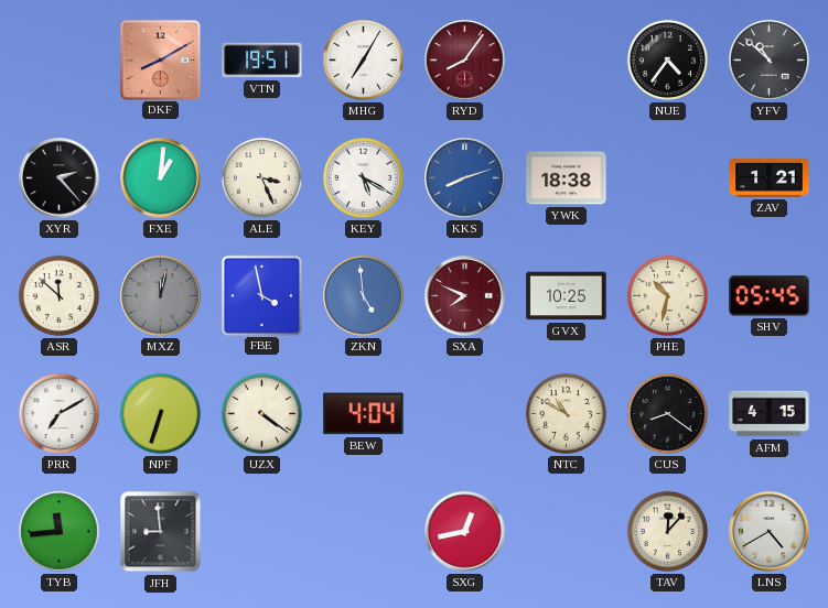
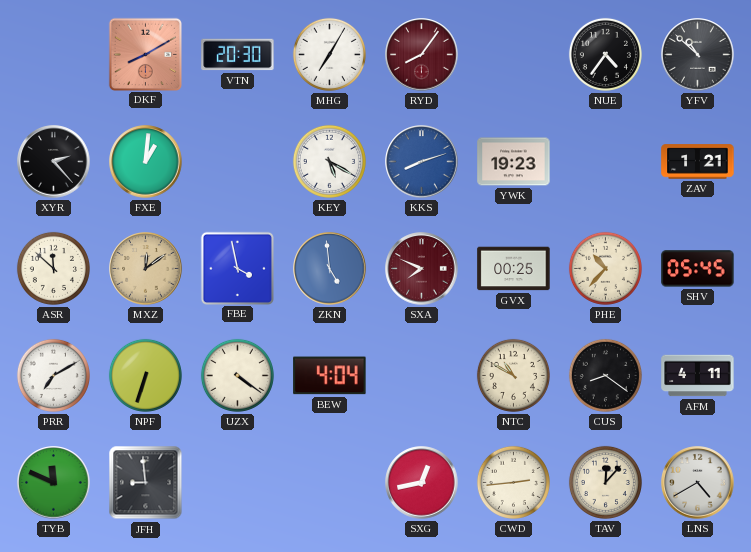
VTN: 19:51 -> 20:30 (238, 55)
ALE: 3:26 -> none (261, 177)
YWK: 18:38 -> 19:23 (514, 162)
MXZ: 12:02 -> 12:09 (146, 269)
MXZ dial: grey -> champagne (146, 269)
GVX: 10:25 -> 00:25 (514, 269)
PHE: 10:32 -> 10:37 (605, 268)
AFM: 4:15 -> 4:11 (698, 376)
TYB: 11:44 -> 11:49 (54, 483)
CWD: none -> 2:44 (513, 482)
